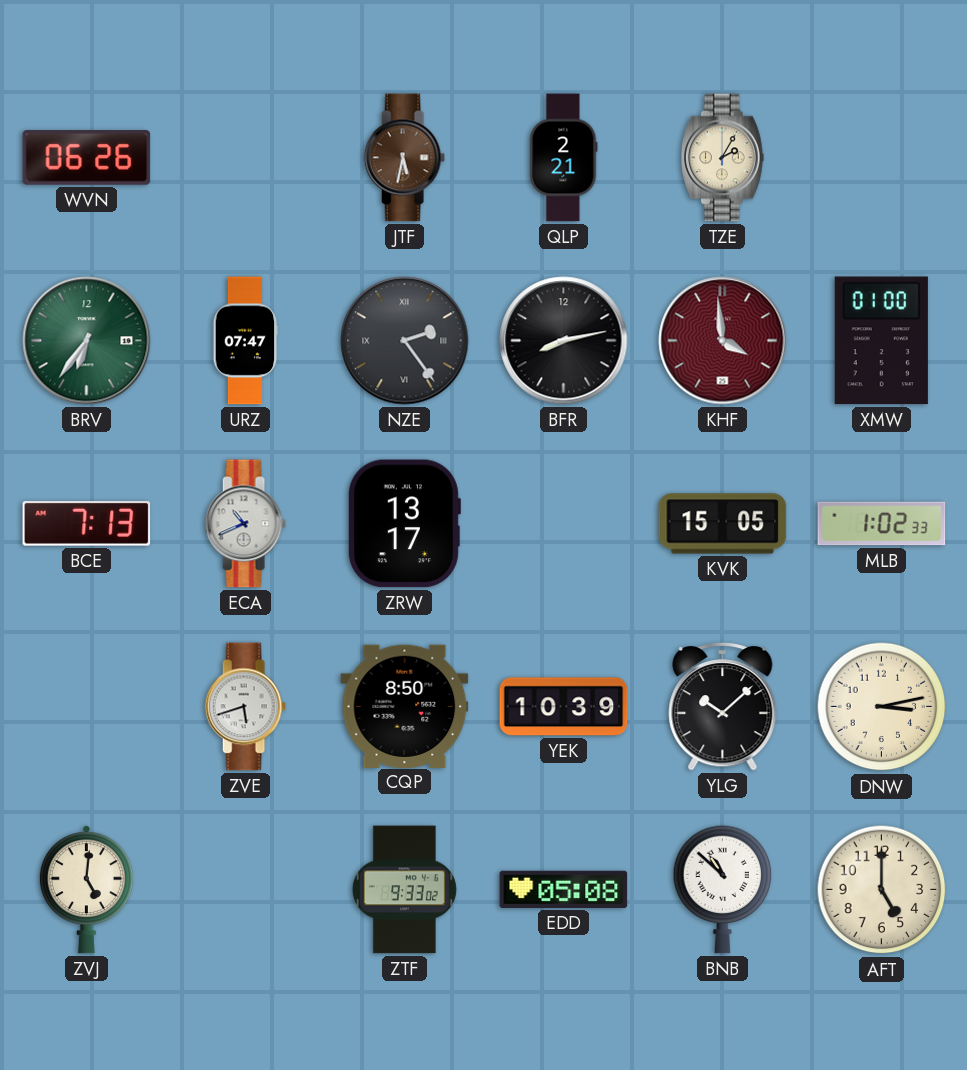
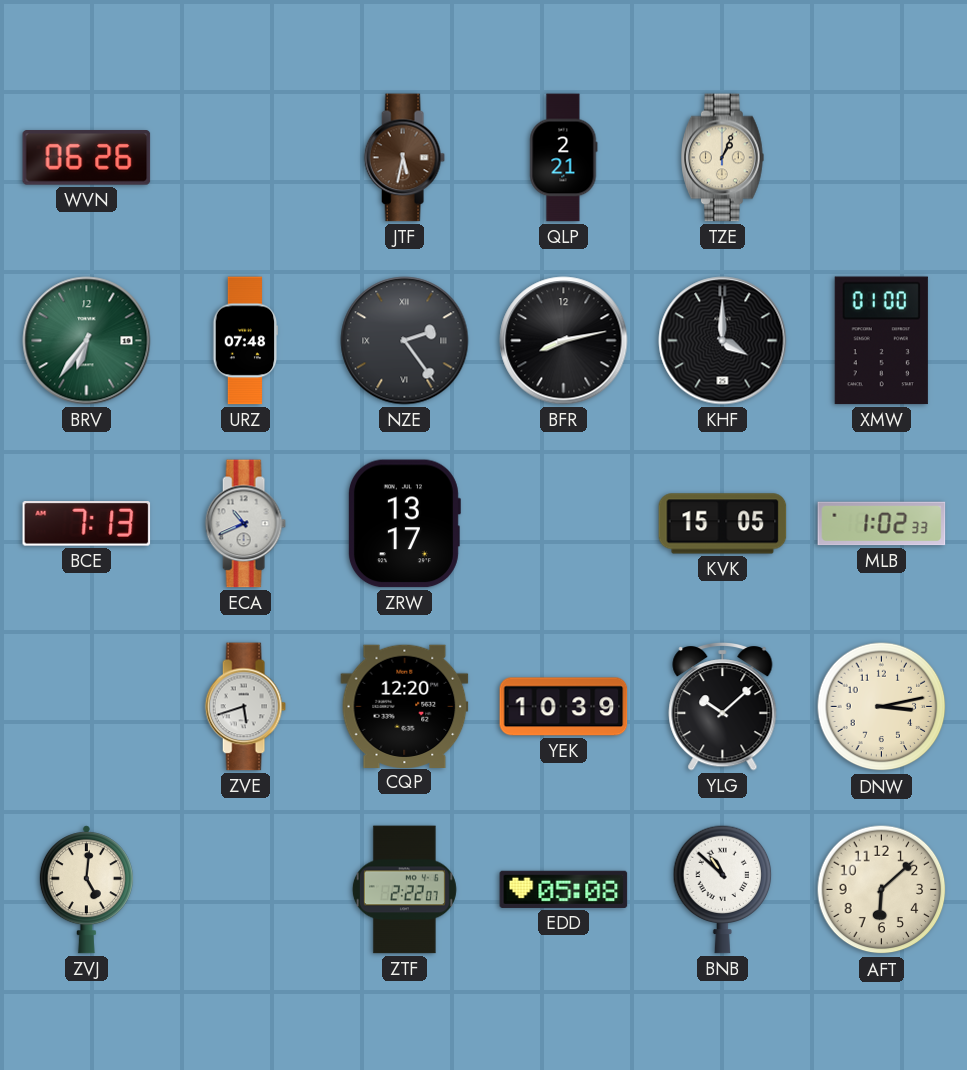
TZE: 2:05 -> 1:04 (723, 158)
URZ: 07:47 -> 07:48 (246, 341)
KHF: 3:59 -> 4:00 (723, 341)
KHF dial: burgundy -> black (723, 341)
CQP: 8:50 -> 12:20 (405, 706)
ZTF: 9:33 -> 2:22 (404, 890)
AFT: 5:00 -> 6:08 (882, 890)
